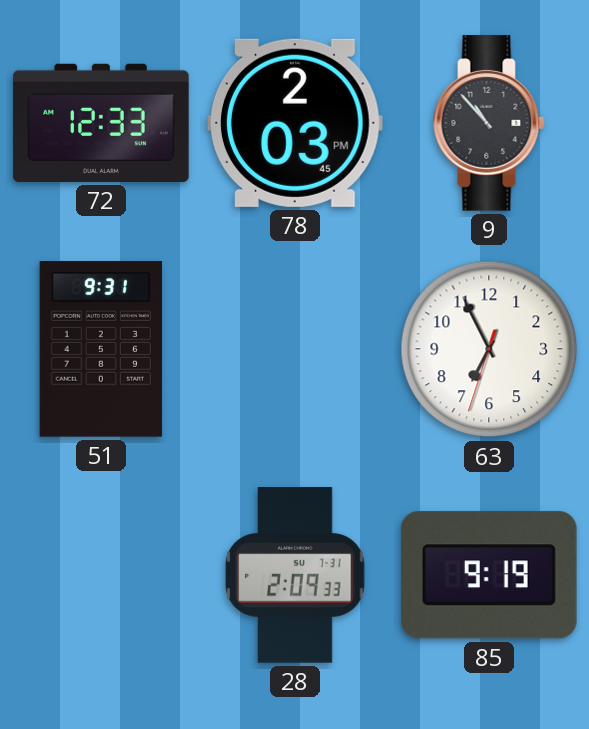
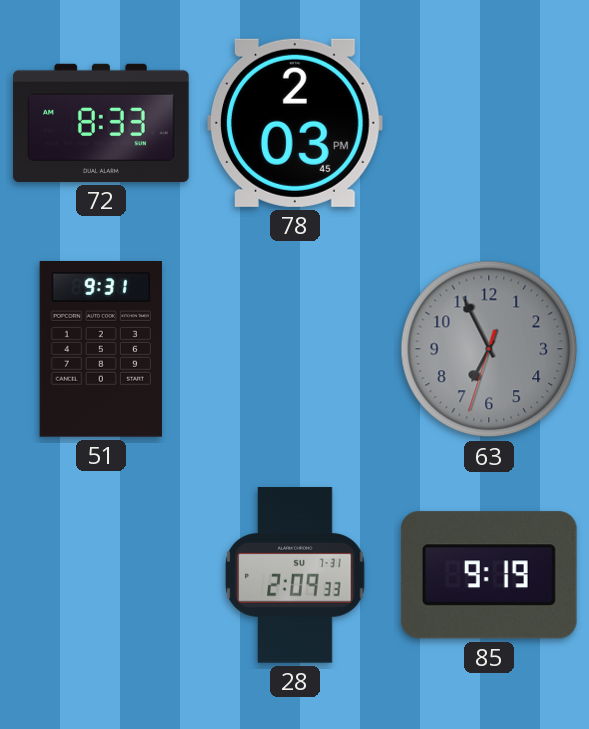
72: 12:33 -> 8:33 (101, 123)
9: 10:53 -> none (489, 123)
63 dial: white -> grey (489, 349)
